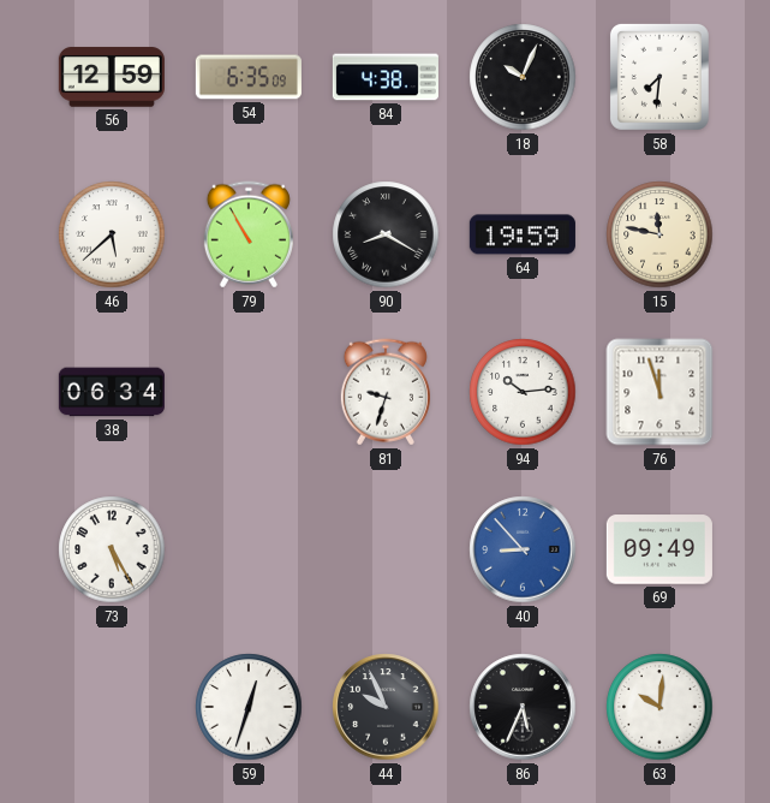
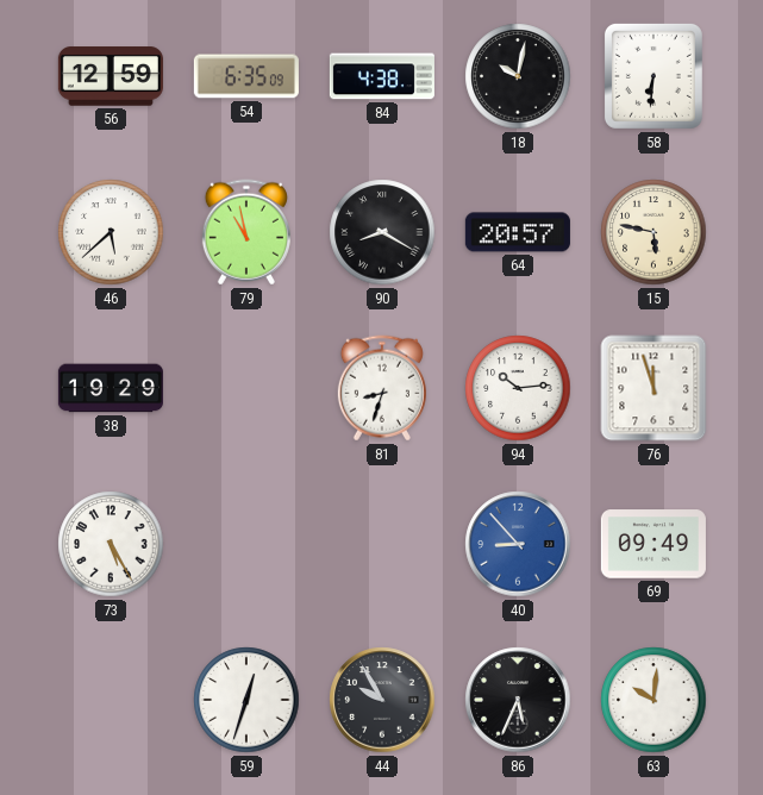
18: 10:04 -> 10:02 (518, 76)
58: 7:31 -> 6:31 (653, 76)
79: 10:55 -> 10:58 (246, 232)
64: 19:59 -> 20:57 (518, 232)
15: 11:47 -> 5:47 (653, 232)
38: 06:34 -> 19:29 (111, 388)
81: 9:33 -> 8:33 (382, 388)
44: 9:56 -> 9:55 (382, 700)
